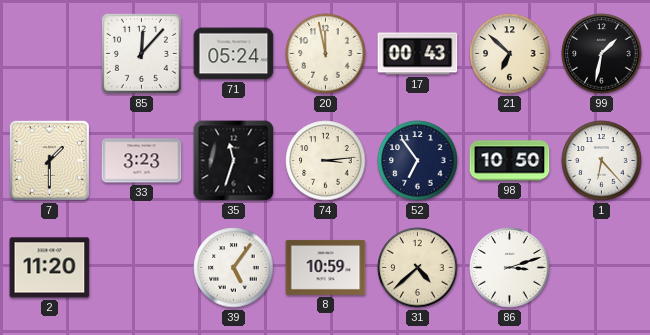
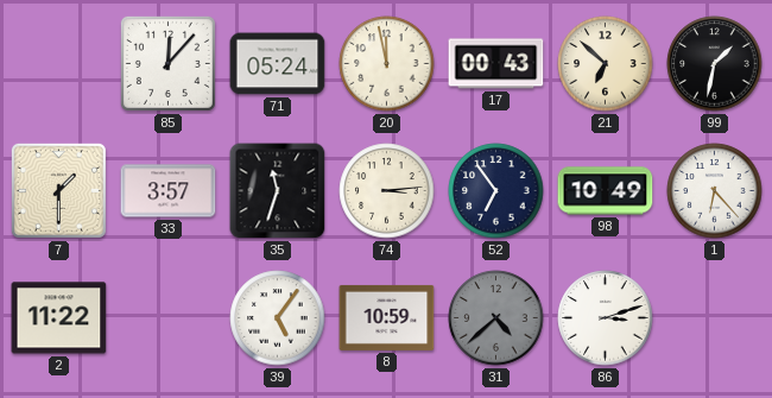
33: 3:23 -> 3:57 (169, 191)
98: 10:50 -> 10:49 (606, 191)
2: 11:20 -> 11:22 (59, 318)
31 dial: cream -> grey (496, 318)
